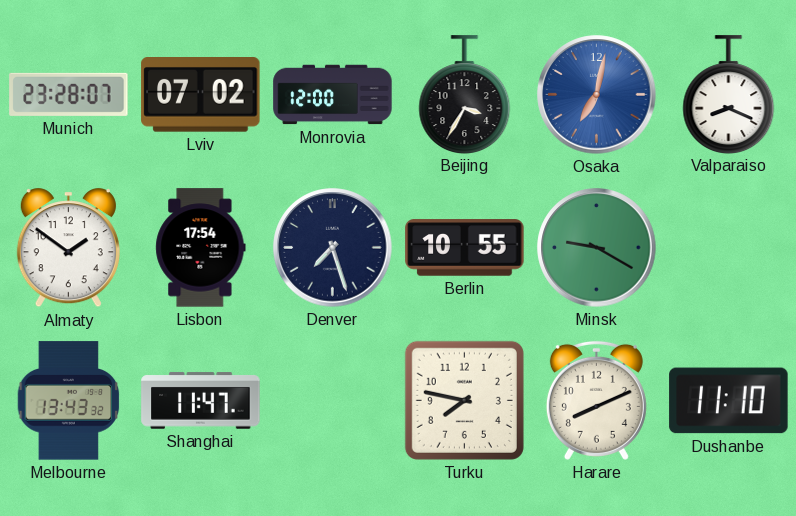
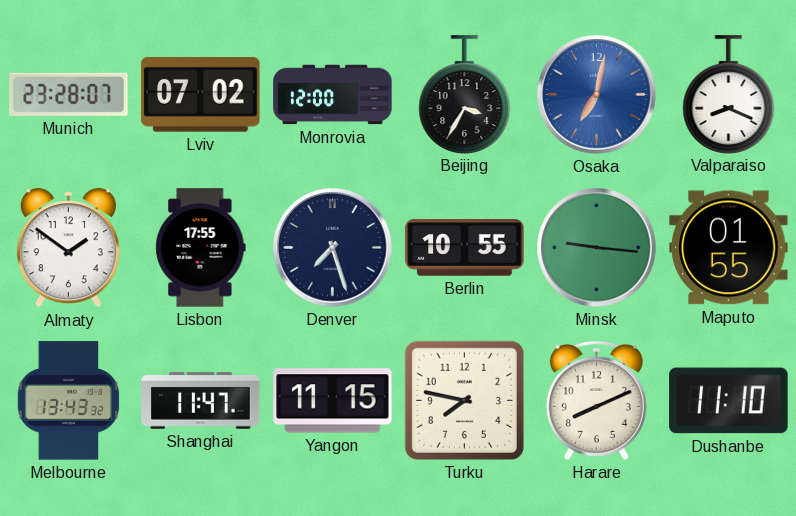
Lisbon: 17:54 -> 17:55 (201, 248)
Minsk: 9:20 -> 9:16 (597, 248)
Maputo: none -> 01:55 (729, 248)
Yangon: none -> 11:15 (333, 401)
